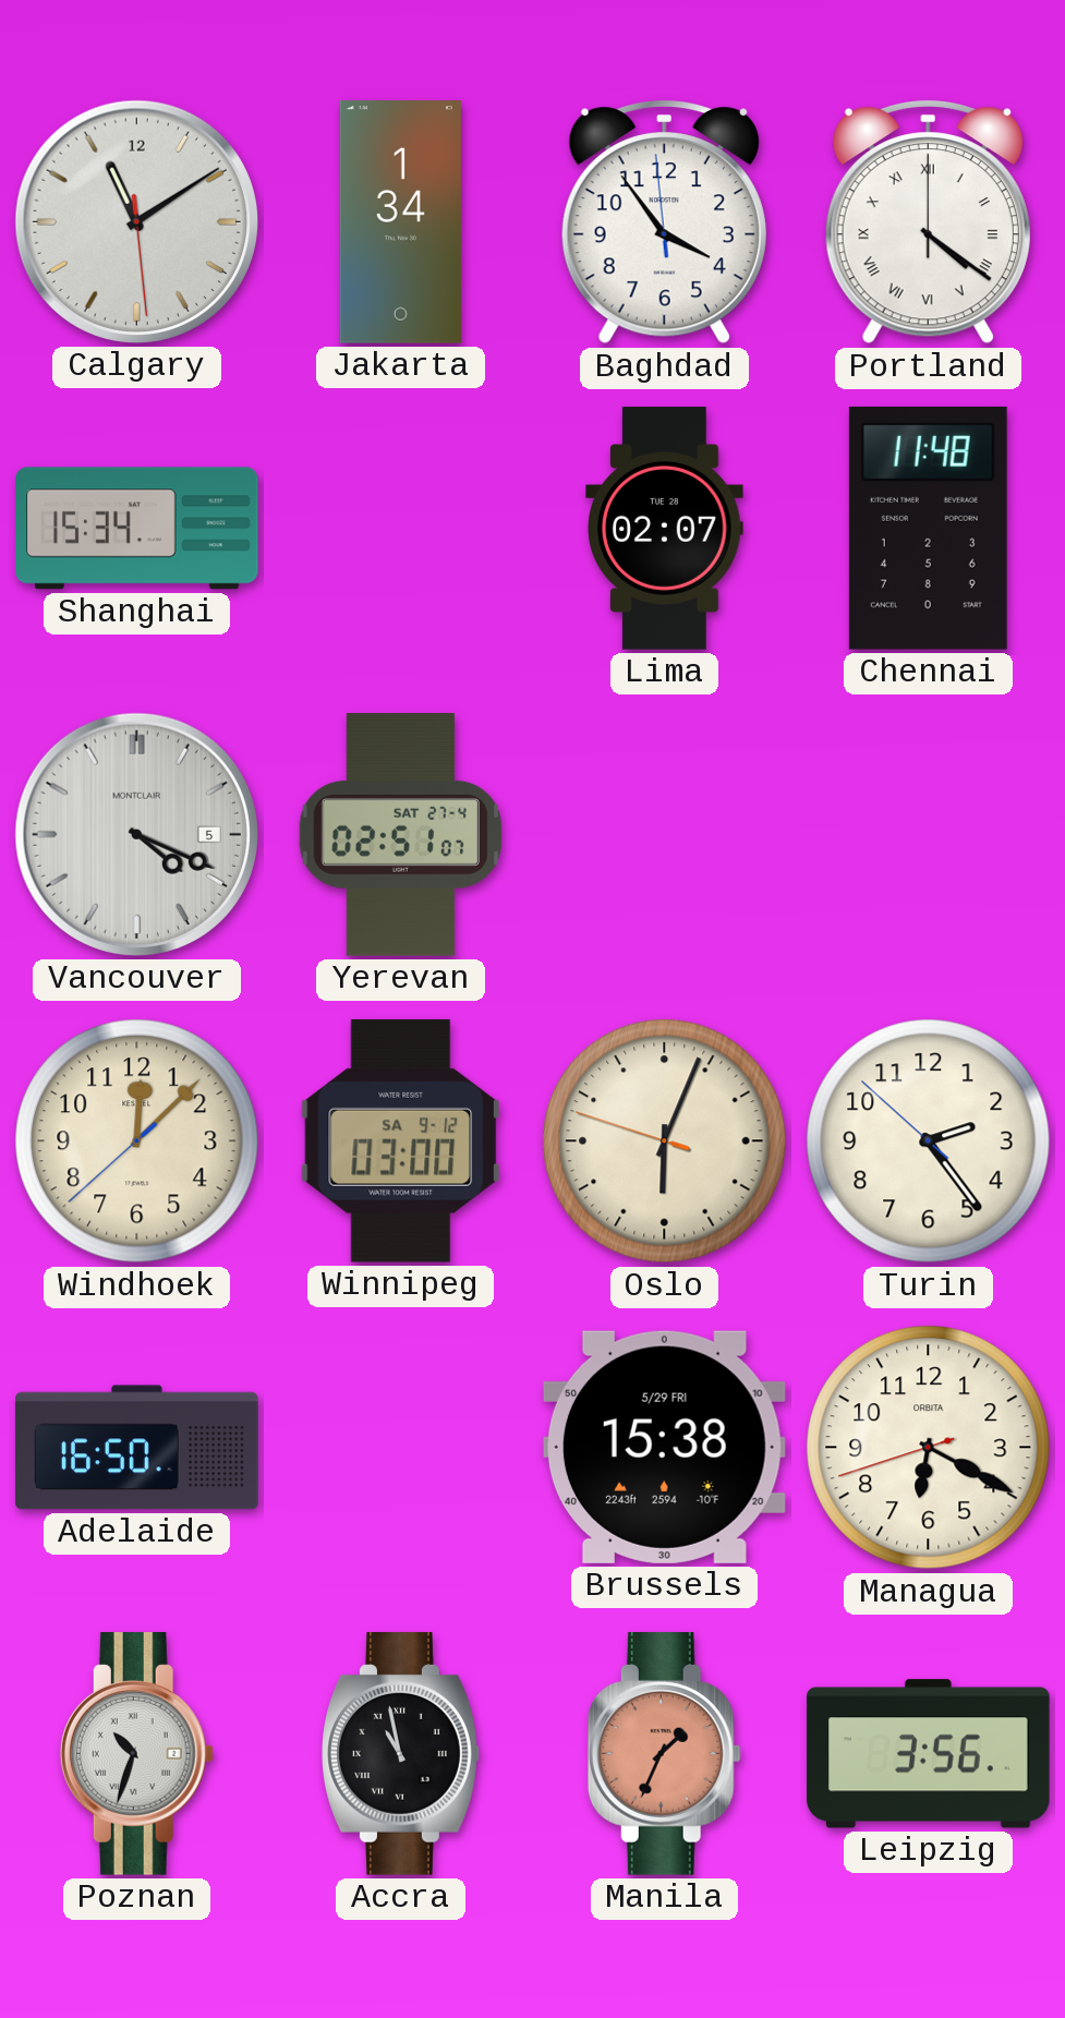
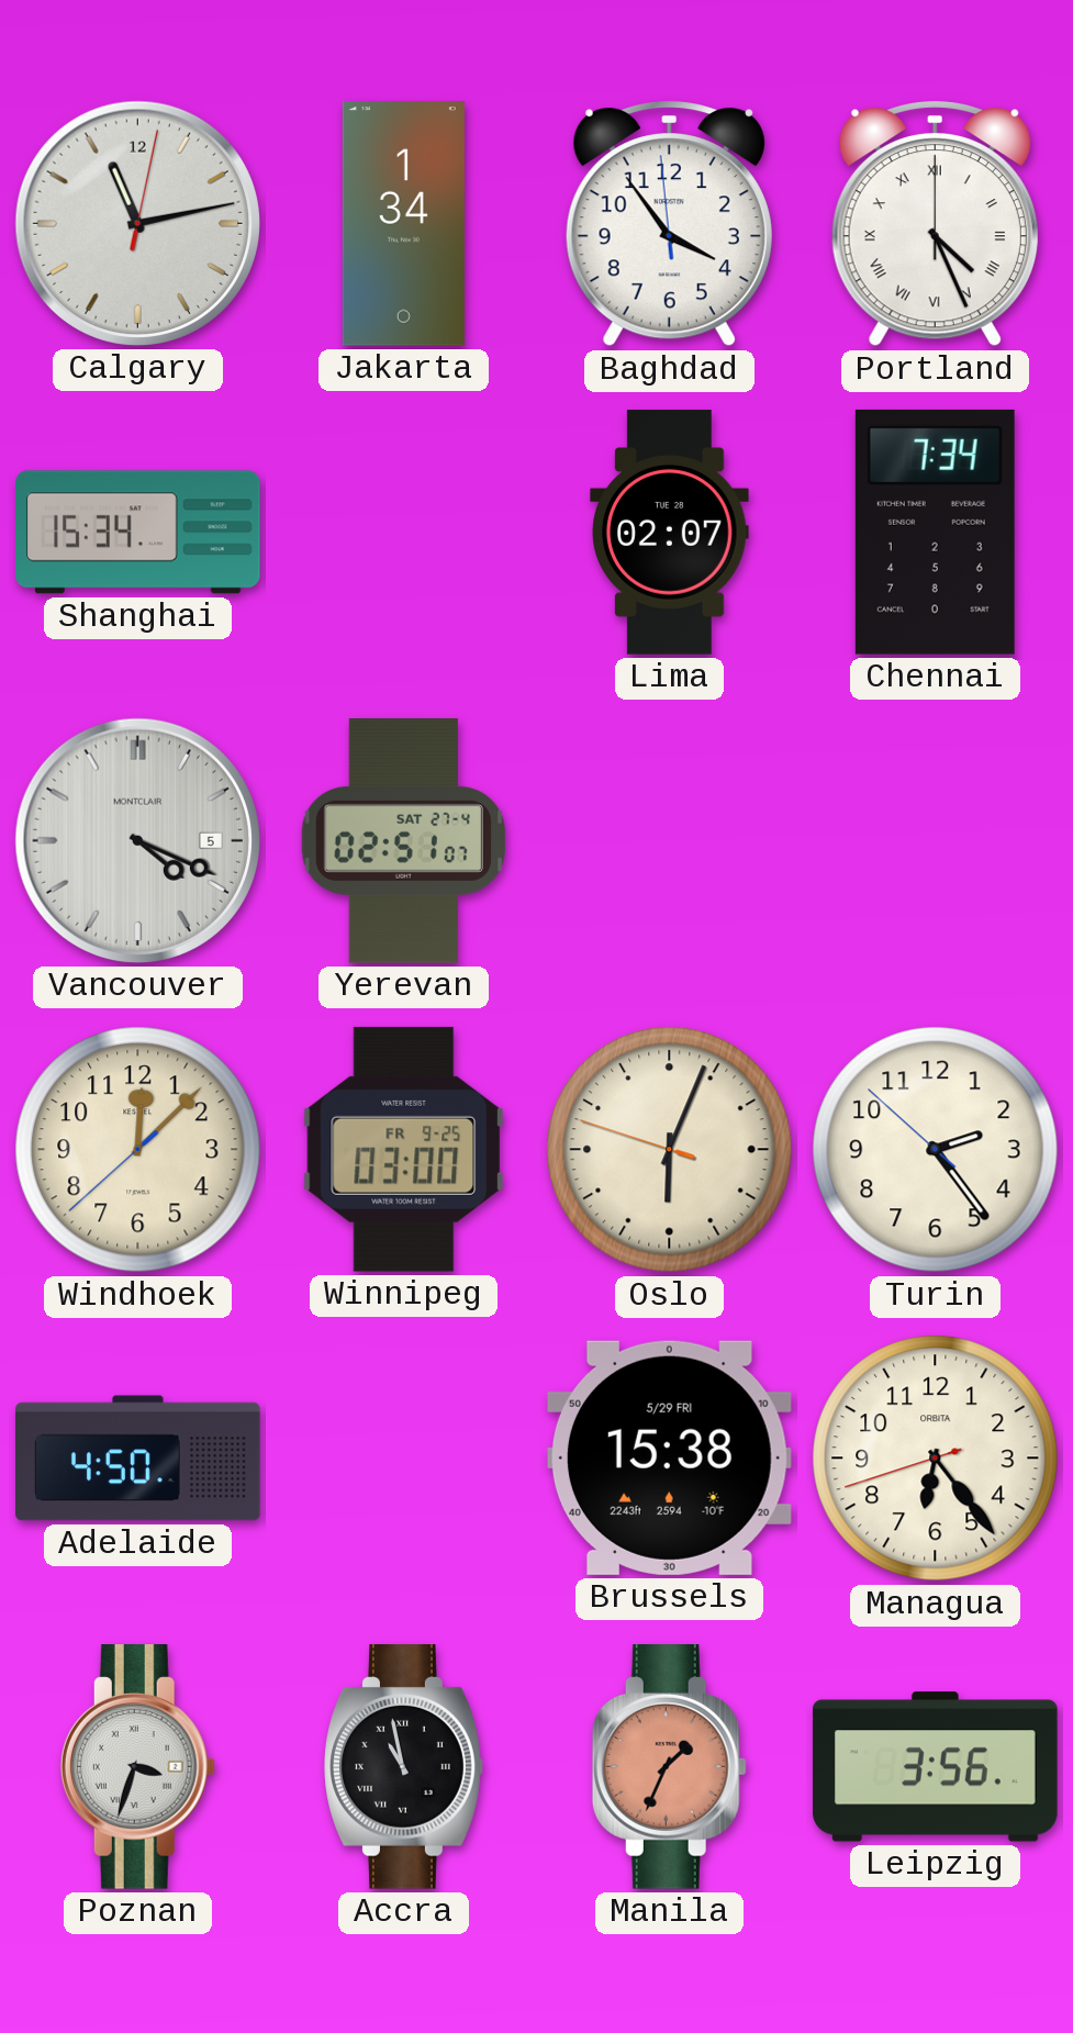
Calgary: 11:09 -> 11:13 (137, 223)
Portland: 4:21 -> 4:26 (935, 224)
Chennai: 11:48 -> 7:34 (935, 532)
Winnipeg date: SA 9-12 -> FR 9-25 (403, 1149)
Adelaide: 16:50 -> 4:50 (138, 1459)
Managua: 6:19 -> 6:23 (936, 1459)
Poznan: 10:33 -> 3:33 (137, 1767)
